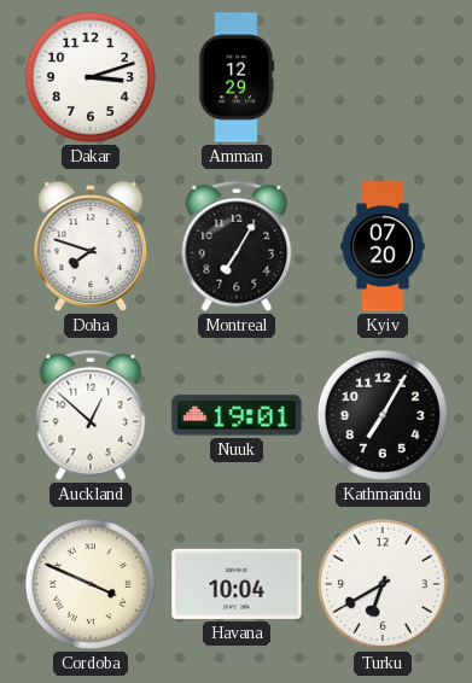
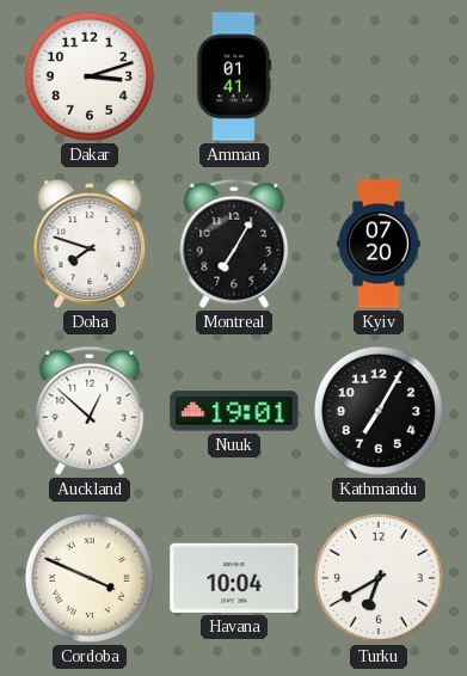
Amman: 12:29 -> 01:41 (234, 76)
